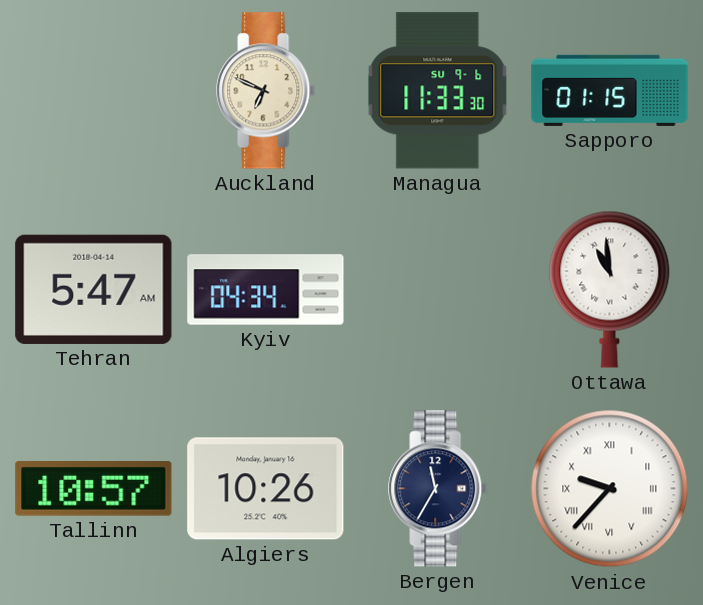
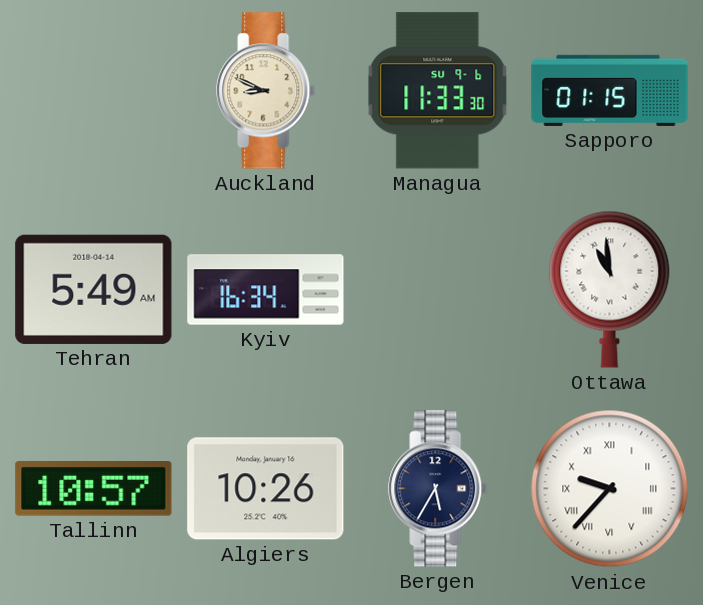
Auckland: 6:49 -> 8:49 (266, 91)
Tehran: 5:47 -> 5:49 (94, 289)
Kyiv: 04:34 -> 16:34 (266, 290)
Bergen: 11:35 -> 5:35 (438, 489)
